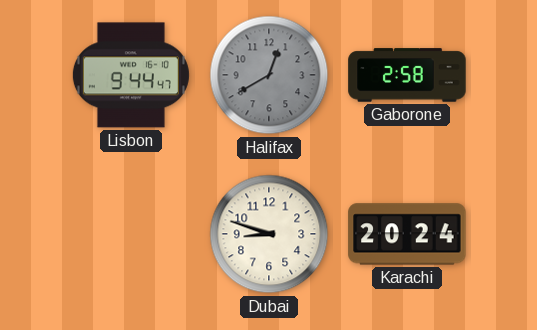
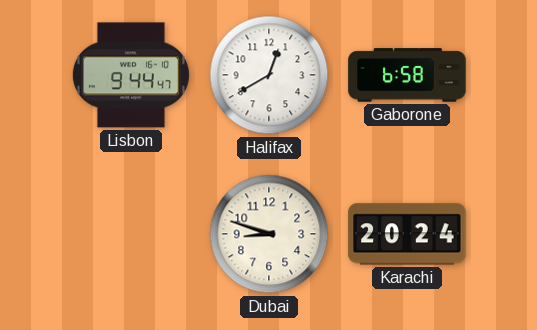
Halifax dial: grey -> white (269, 75)
Gaborone: 2:58 -> 6:58 (407, 75)
